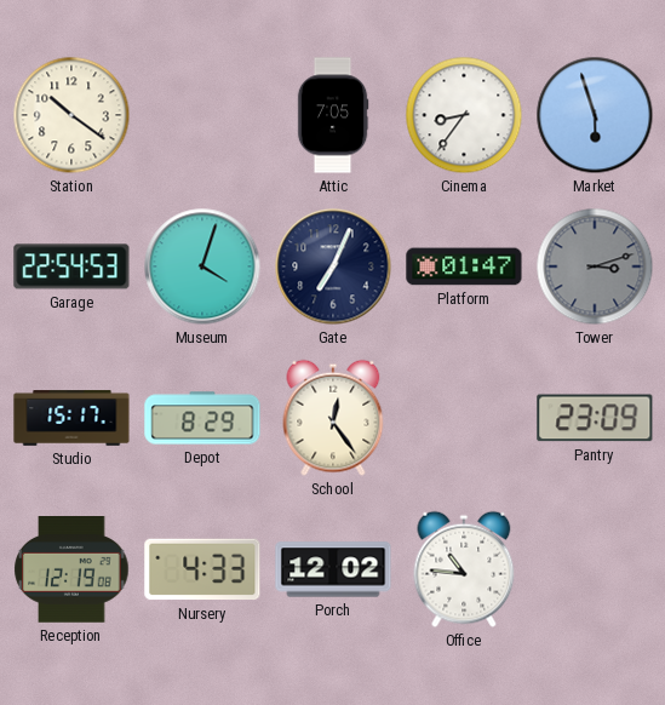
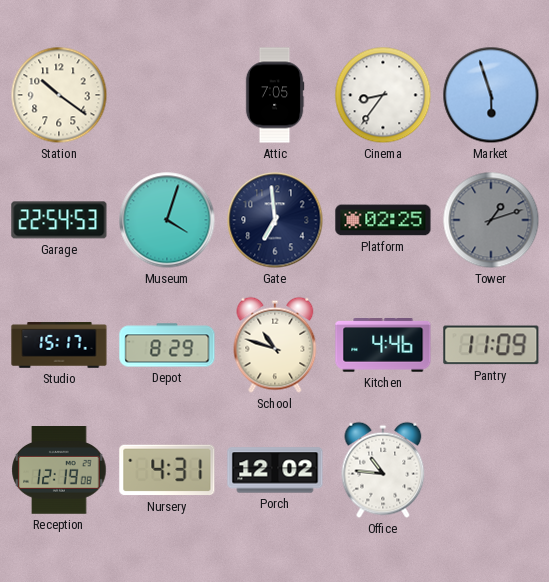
Gate: 7:04 -> 6:59 (275, 220)
Platform: 01:47 -> 02:25 (383, 220)
Tower: 3:12 -> 1:12 (491, 220)
School: 12:24 -> 10:48 (275, 345)
Kitchen: none -> 4:46 (383, 346)
Pantry: 23:09 -> 11:09 (491, 345)
Nursery: 4:33 -> 4:31 (167, 470)
